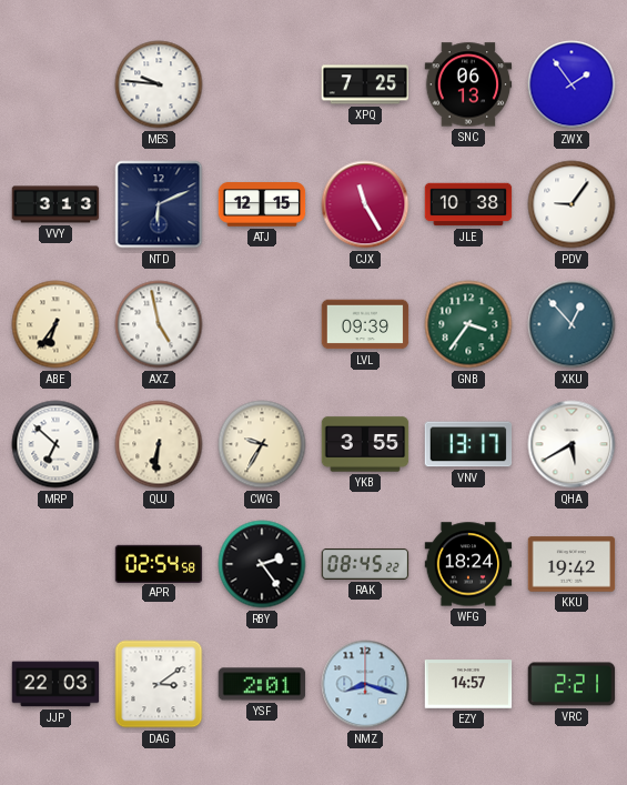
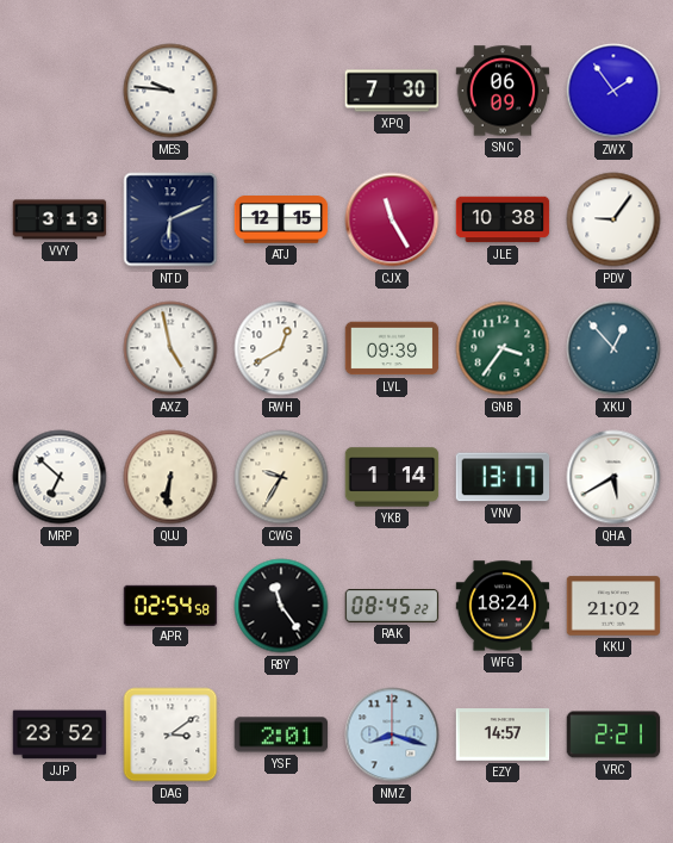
XPQ: 7:25 -> 7:30 (392, 91)
SNC: 06:13 -> 06:09 (503, 91)
ABE: 6:36 -> none (55, 324)
RWH: none -> 12:40 (281, 348)
YKB: 3:55 -> 1:14 (392, 477)
RBY: 2:24 -> 11:24 (281, 606)
KKU: 19:42 -> 21:02 (613, 606)
JJP: 22:03 -> 23:52 (60, 734)
